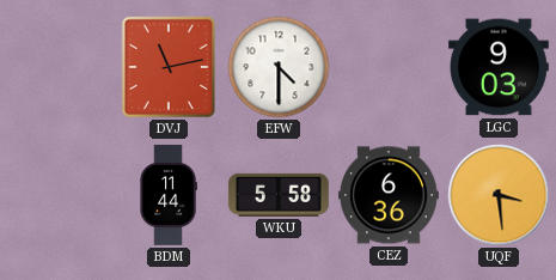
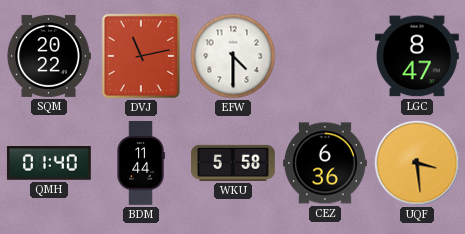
SQM: none -> 20:22 (49, 56)
LGC: 9:03 -> 8:47 (417, 56)
QMH: none -> 01:40 (49, 164)
